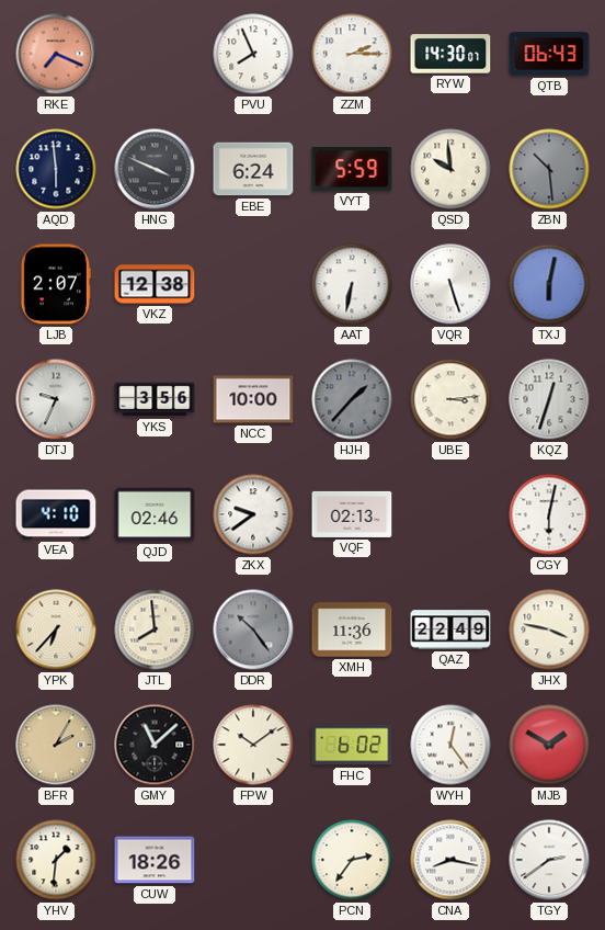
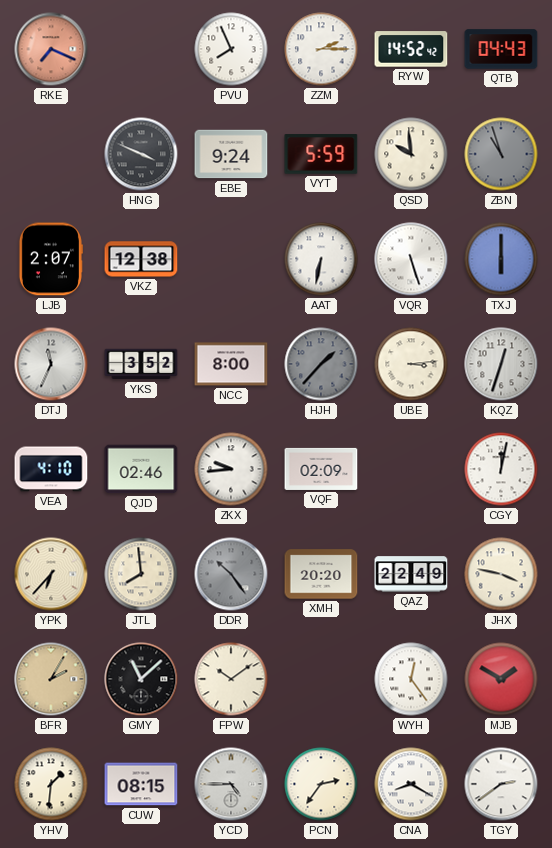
RYW: 14:30 -> 14:52 (411, 49)
QTB: 06:43 -> 04:43 (501, 49)
AQD: 5:59 -> none (56, 169)
EBE: 6:24 -> 9:24 (231, 154)
ZBN: 10:29 -> 10:57 (501, 154)
TXJ: 6:02 -> 6:00 (501, 259)
DTJ: 9:34 -> 11:34 (51, 364)
YKS: 3:56 -> 3:52 (141, 364)
NCC: 10:00 -> 8:00 (231, 364)
ZKX: 9:39 -> 9:44 (231, 469)
VQF: 02:13 -> 02:09 (321, 469)
CGY: 6:02 -> 12:02 (501, 469)
XMH: 11:36 -> 20:20 (321, 574)
FHC: 6:02 -> none (352, 745)
CUW: 18:26 -> 08:15 (141, 784)
YCD: none -> 4:45 (231, 784)
CNA: 8:17 -> 8:20 (411, 784)
